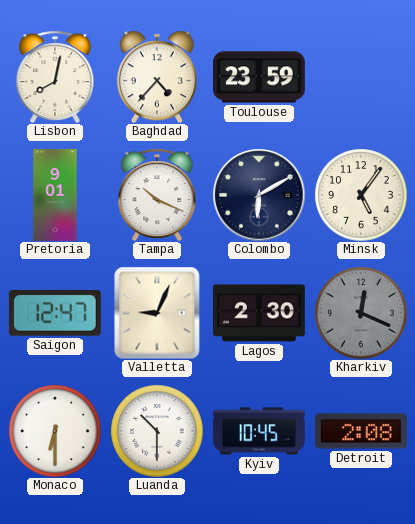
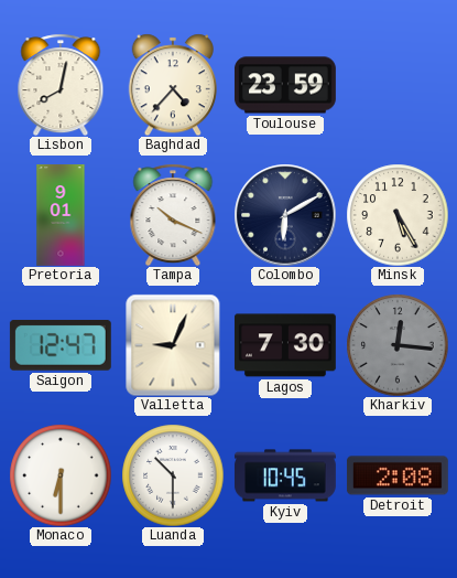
Minsk: 5:06 -> 5:25 (398, 215)
Lagos: 2:30 -> 7:30 (285, 345)
Kharkiv: 12:19 -> 12:16 (398, 345)
